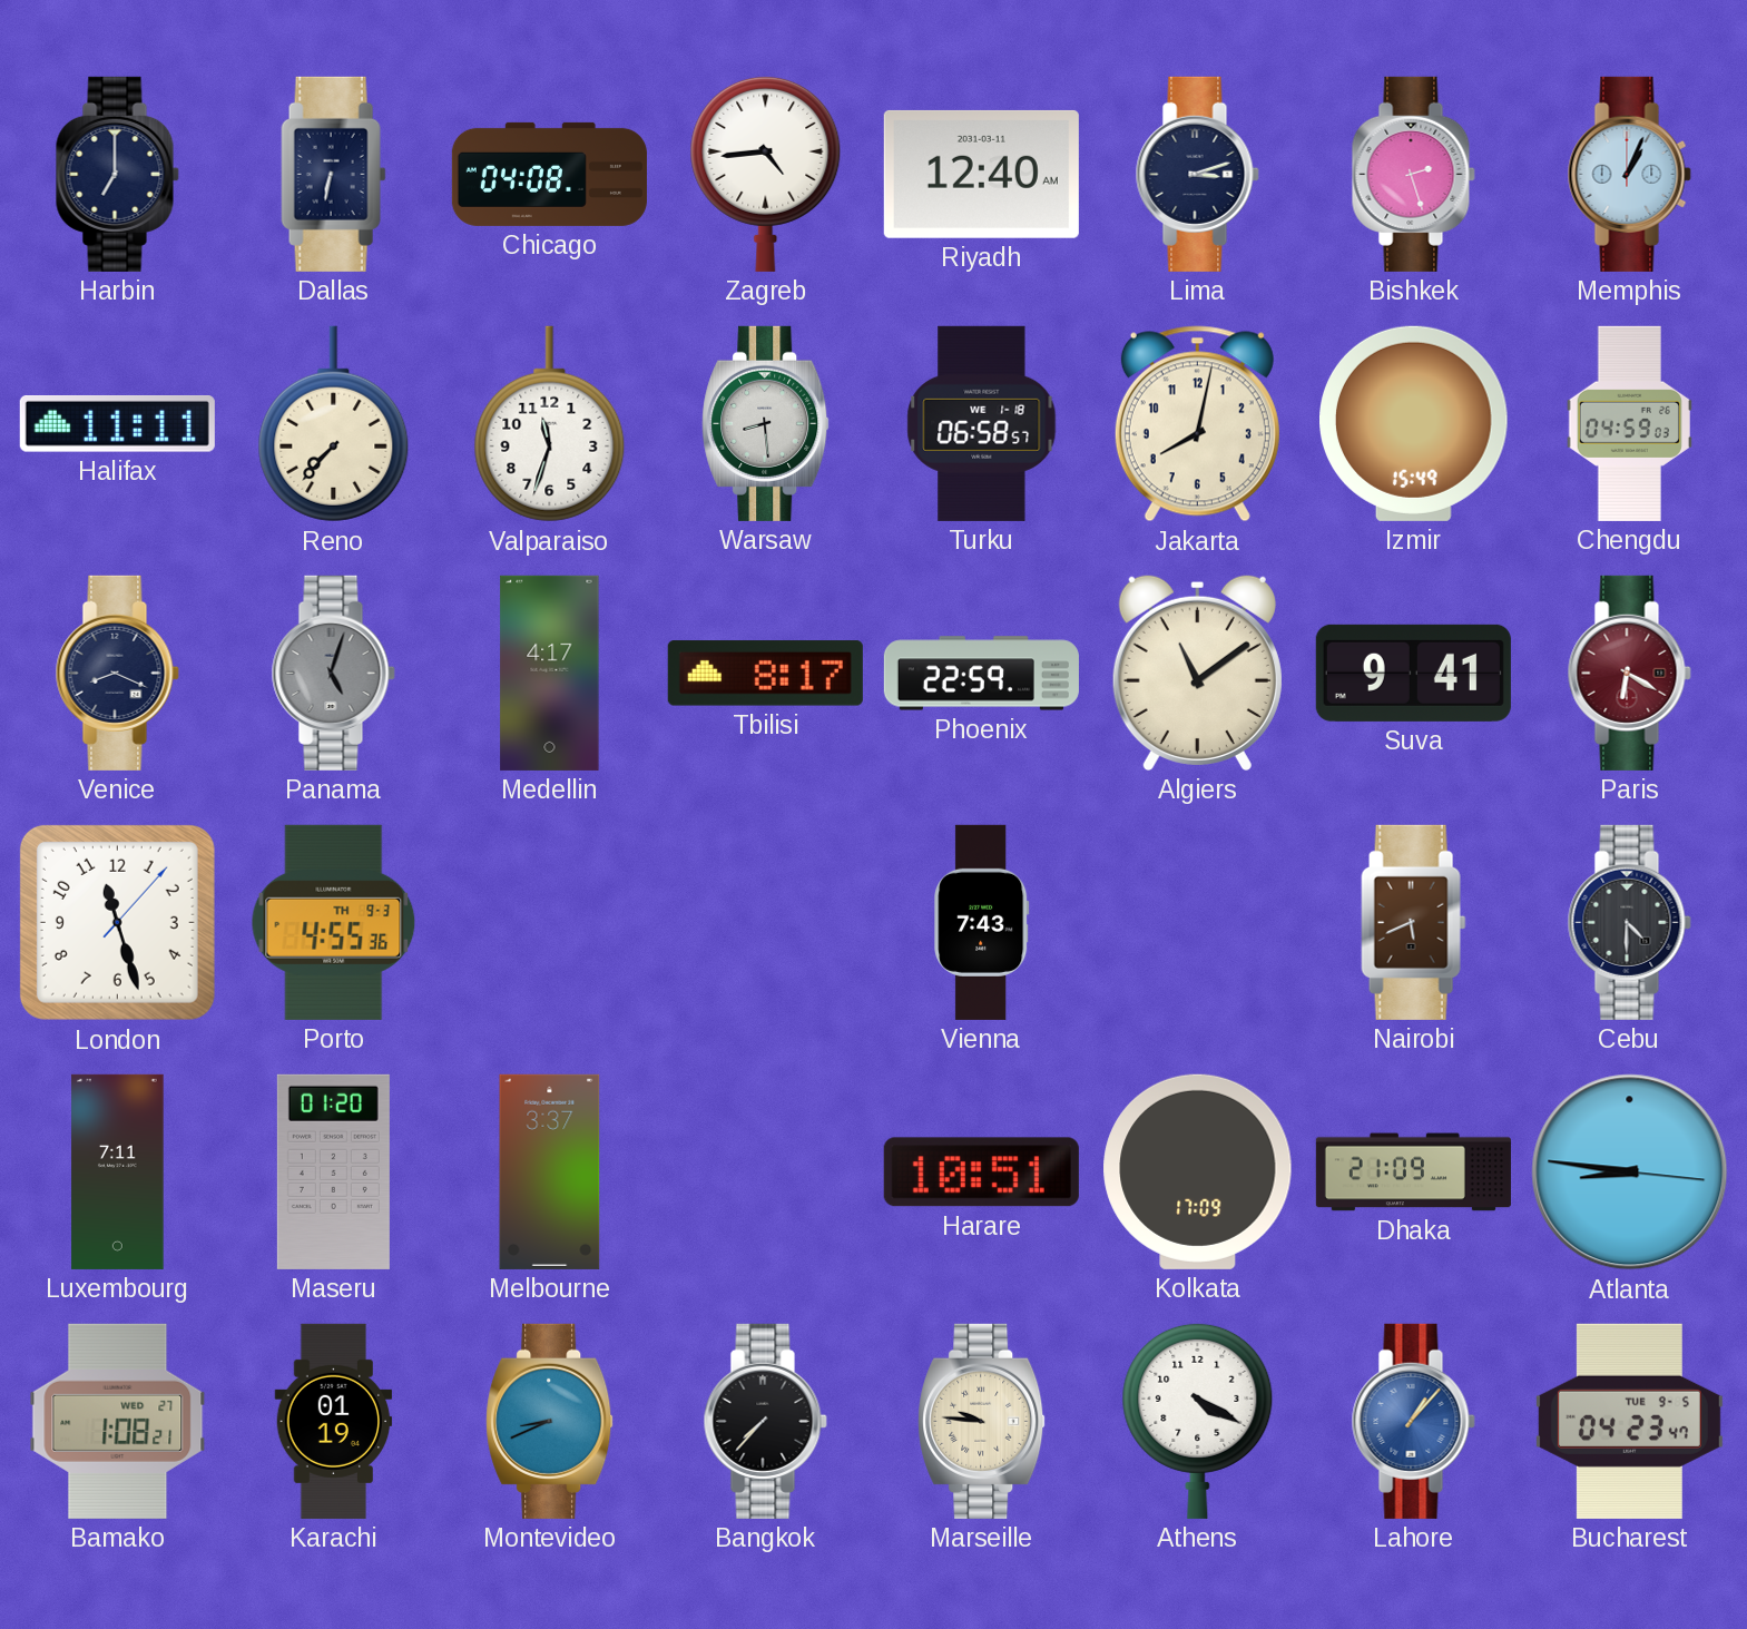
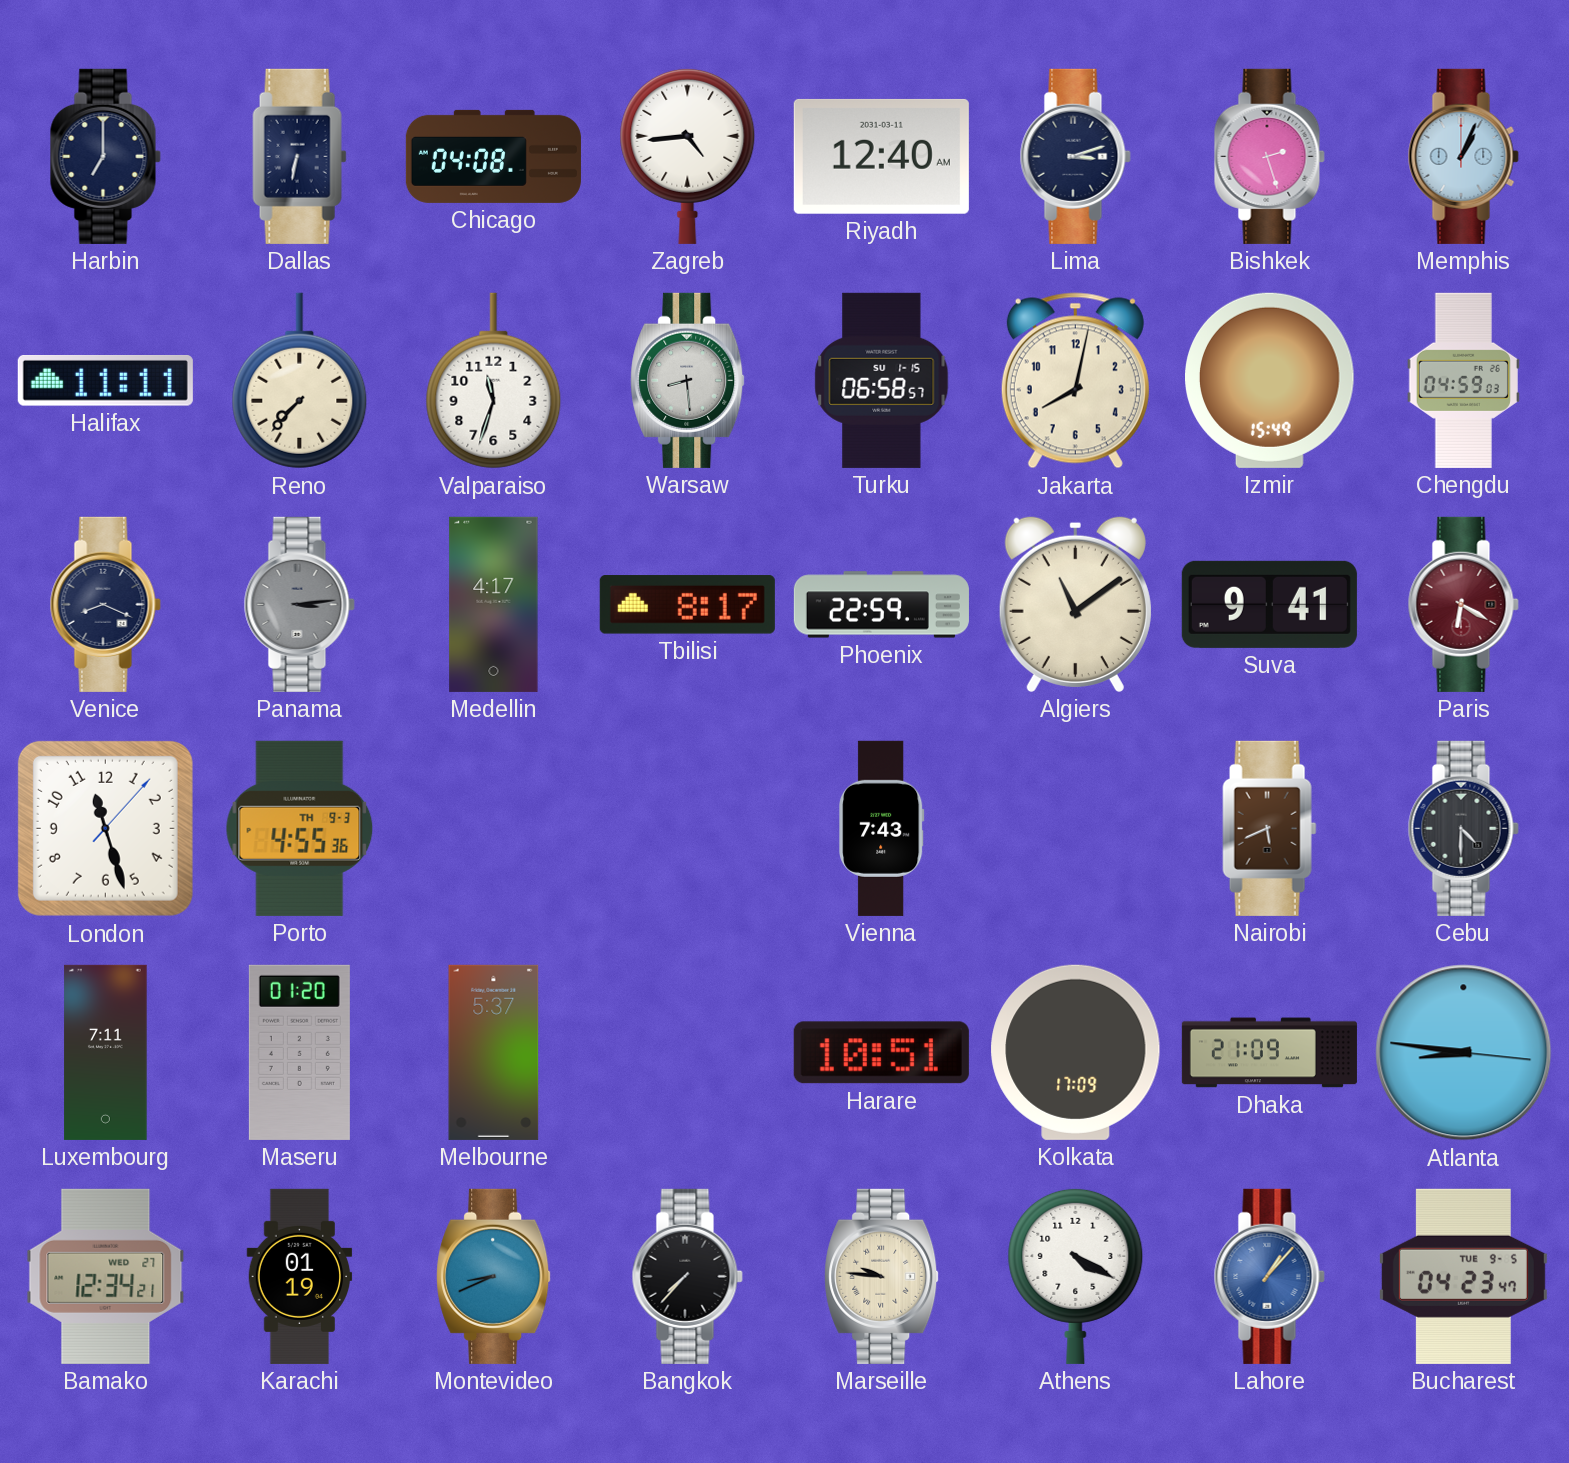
Turku date: WE 1-18 -> SU 1-15 (882, 380)
Panama: 5:03 -> 3:14 (299, 604)
Melbourne: 3:37 -> 5:37 (494, 1052)
Bamako: 1:08 -> 12:34 (106, 1276)
